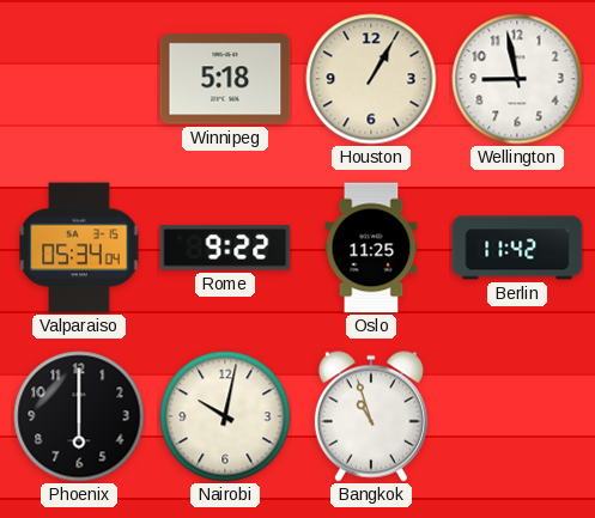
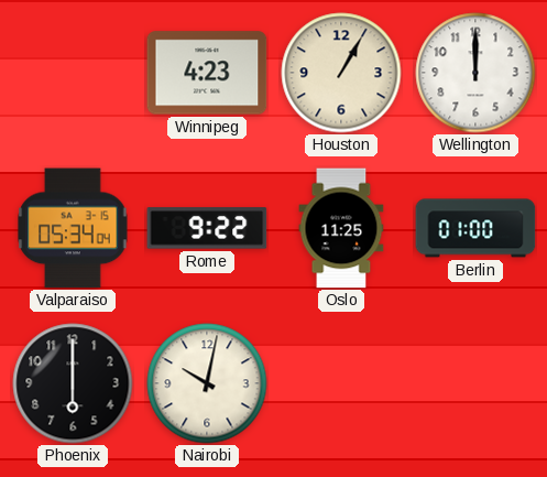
Winnipeg: 5:18 -> 4:23 (207, 73)
Wellington: 8:58 -> 12:00 (475, 73)
Berlin: 11:42 -> 01:00 (475, 228)
Bangkok: 10:57 -> none (371, 416)
